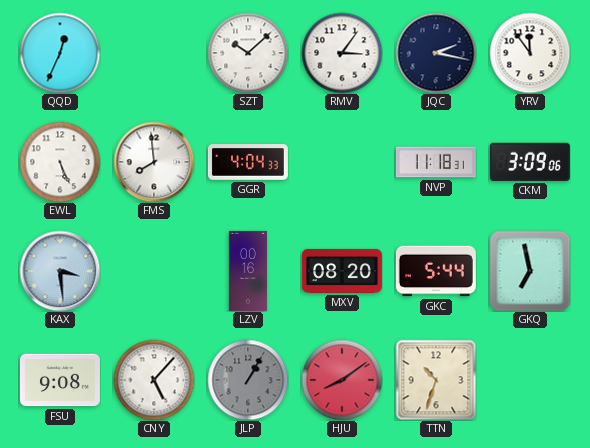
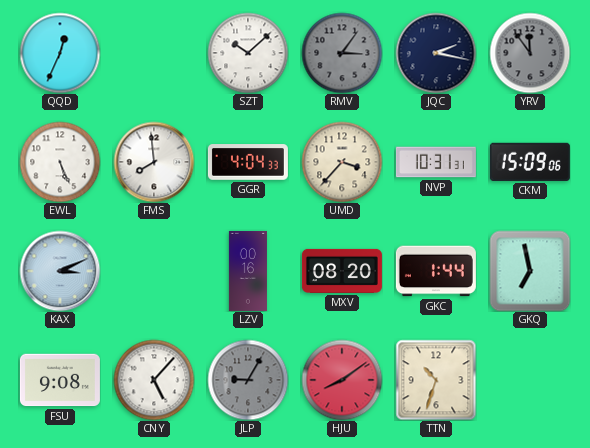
RMV dial: white -> grey (342, 53)
YRV dial: white -> grey (530, 53)
UMD: none -> 3:37 (342, 162)
NVP: 11:18 -> 10:31 (436, 162)
CKM: 3:09 -> 15:09 (530, 162)
KAX: 3:29 -> 3:11 (60, 271)
GKC: 5:44 -> 1:44 (436, 271)
JLP: 1:05 -> 9:05 (248, 380)
